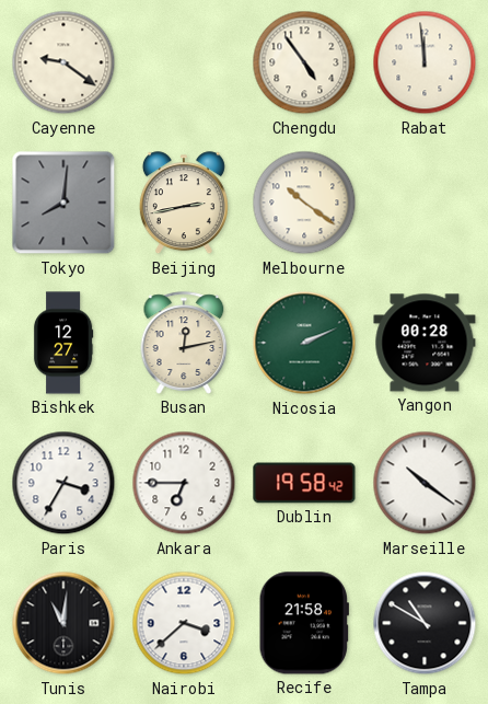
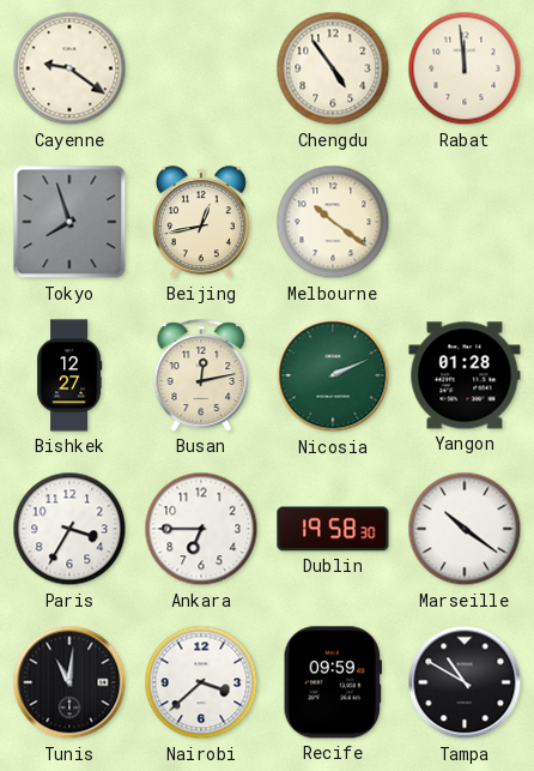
Tokyo: 8:01 -> 7:57 (69, 222)
Beijing: 2:43 -> 12:43 (201, 223)
Yangon: 00:28 -> 01:28 (465, 375)
Dublin: 19:58:42 -> 19:58:30 (333, 529)
Recife: 21:58 -> 09:59 (333, 682)
